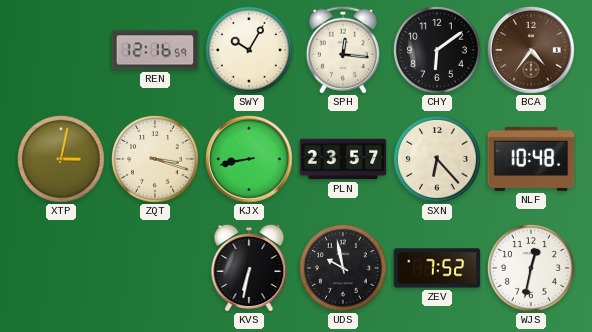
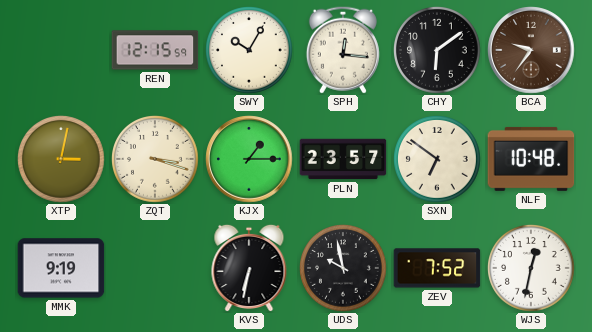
REN: 12:16 -> 12:15 (155, 50)
BCA: 4:36 -> 9:36 (531, 50)
KJX: 8:43 -> 1:15 (249, 159)
SXN: 6:23 -> 6:51 (438, 160)
MMK: none -> 9:19 (61, 268)
